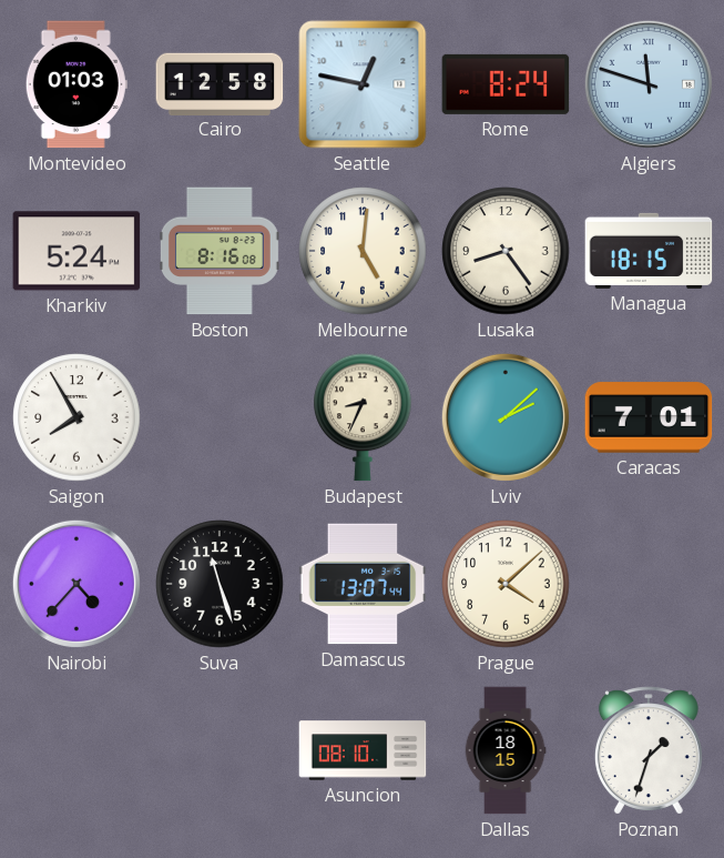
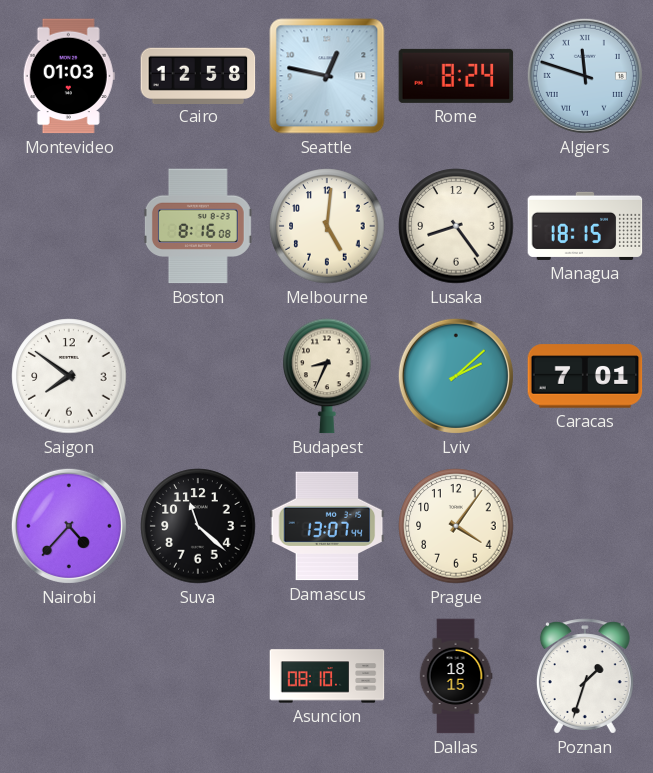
Kharkiv: 5:24 -> none (77, 251)
Saigon: 7:55 -> 7:51 (69, 376)
Suva: 11:27 -> 11:22 (198, 526)
Prague: 4:08 -> 4:06 (456, 526)
